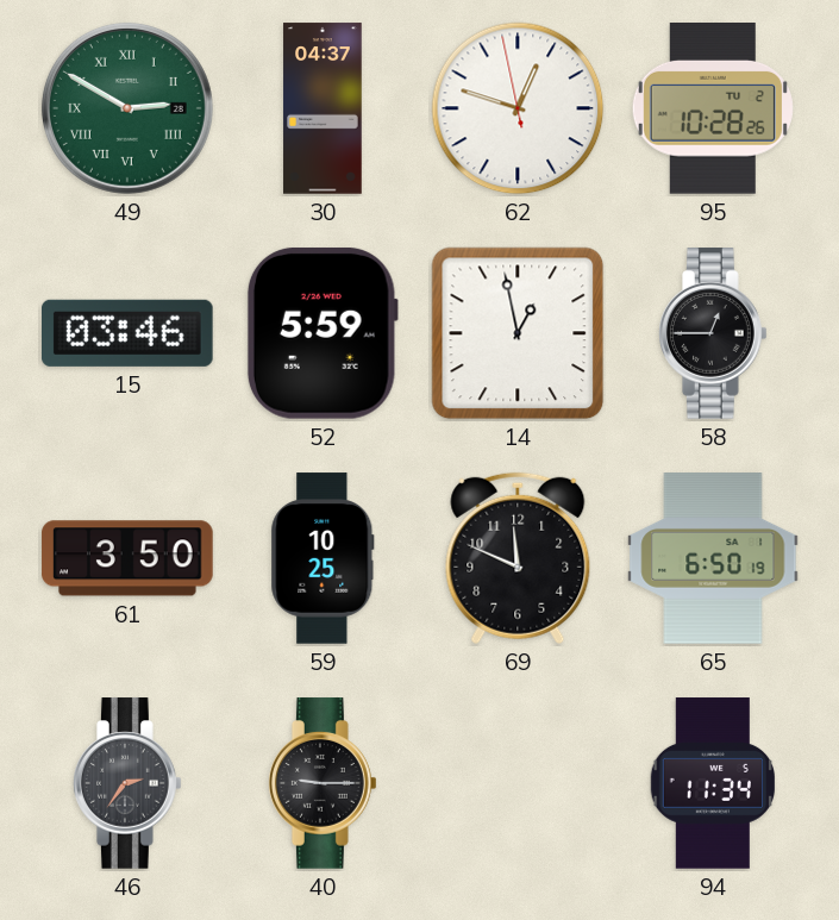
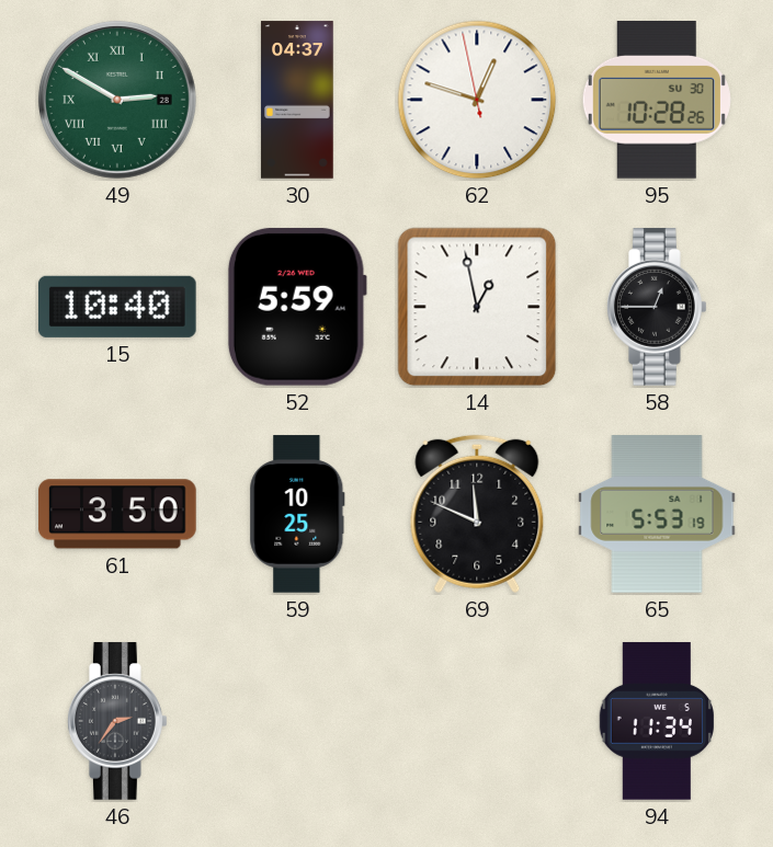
95 date: TU 2 -> SU 30 (657, 101)
15: 03:46 -> 10:40 (118, 307)
65: 6:50 -> 5:53 (657, 514)
40: 9:15 -> none (324, 783)
